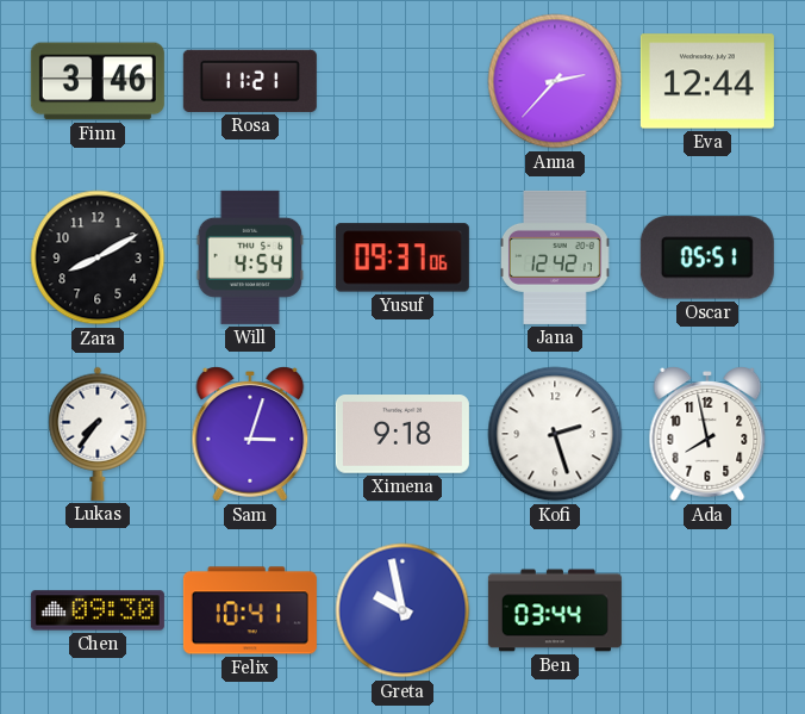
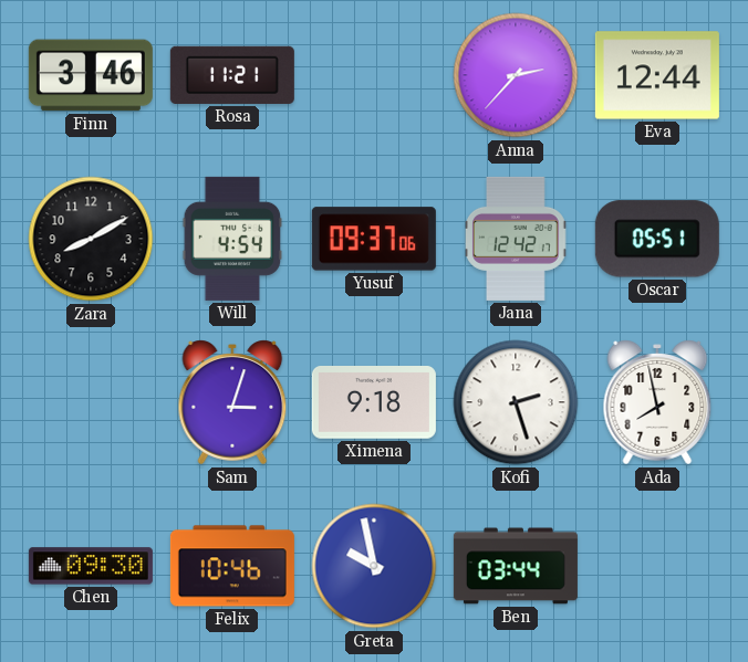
Lukas: 7:36 -> none (98, 434)
Felix: 10:41 -> 10:46 (232, 566)
